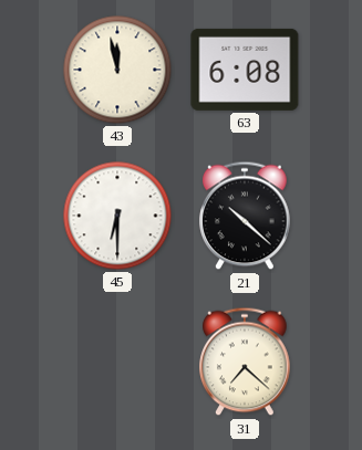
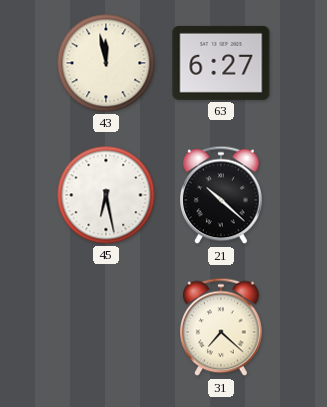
63: 6:08 -> 6:27 (221, 63)
45: 6:30 -> 6:28 (106, 195)
